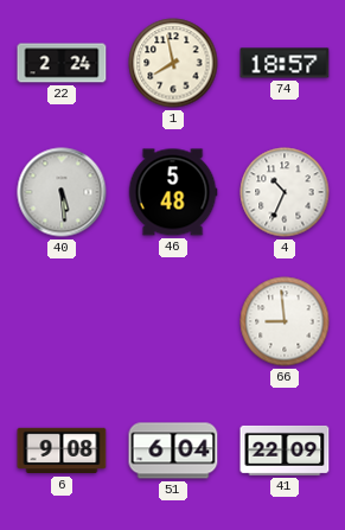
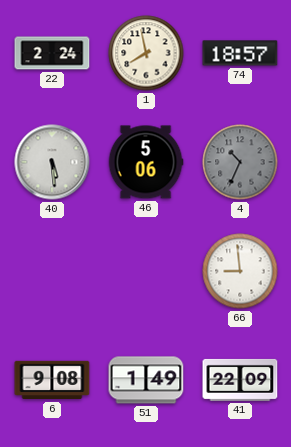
46: 5:48 -> 5:06 (146, 162)
4 dial: white -> grey (240, 162)
51: 6:04 -> 1:49 (146, 380)
